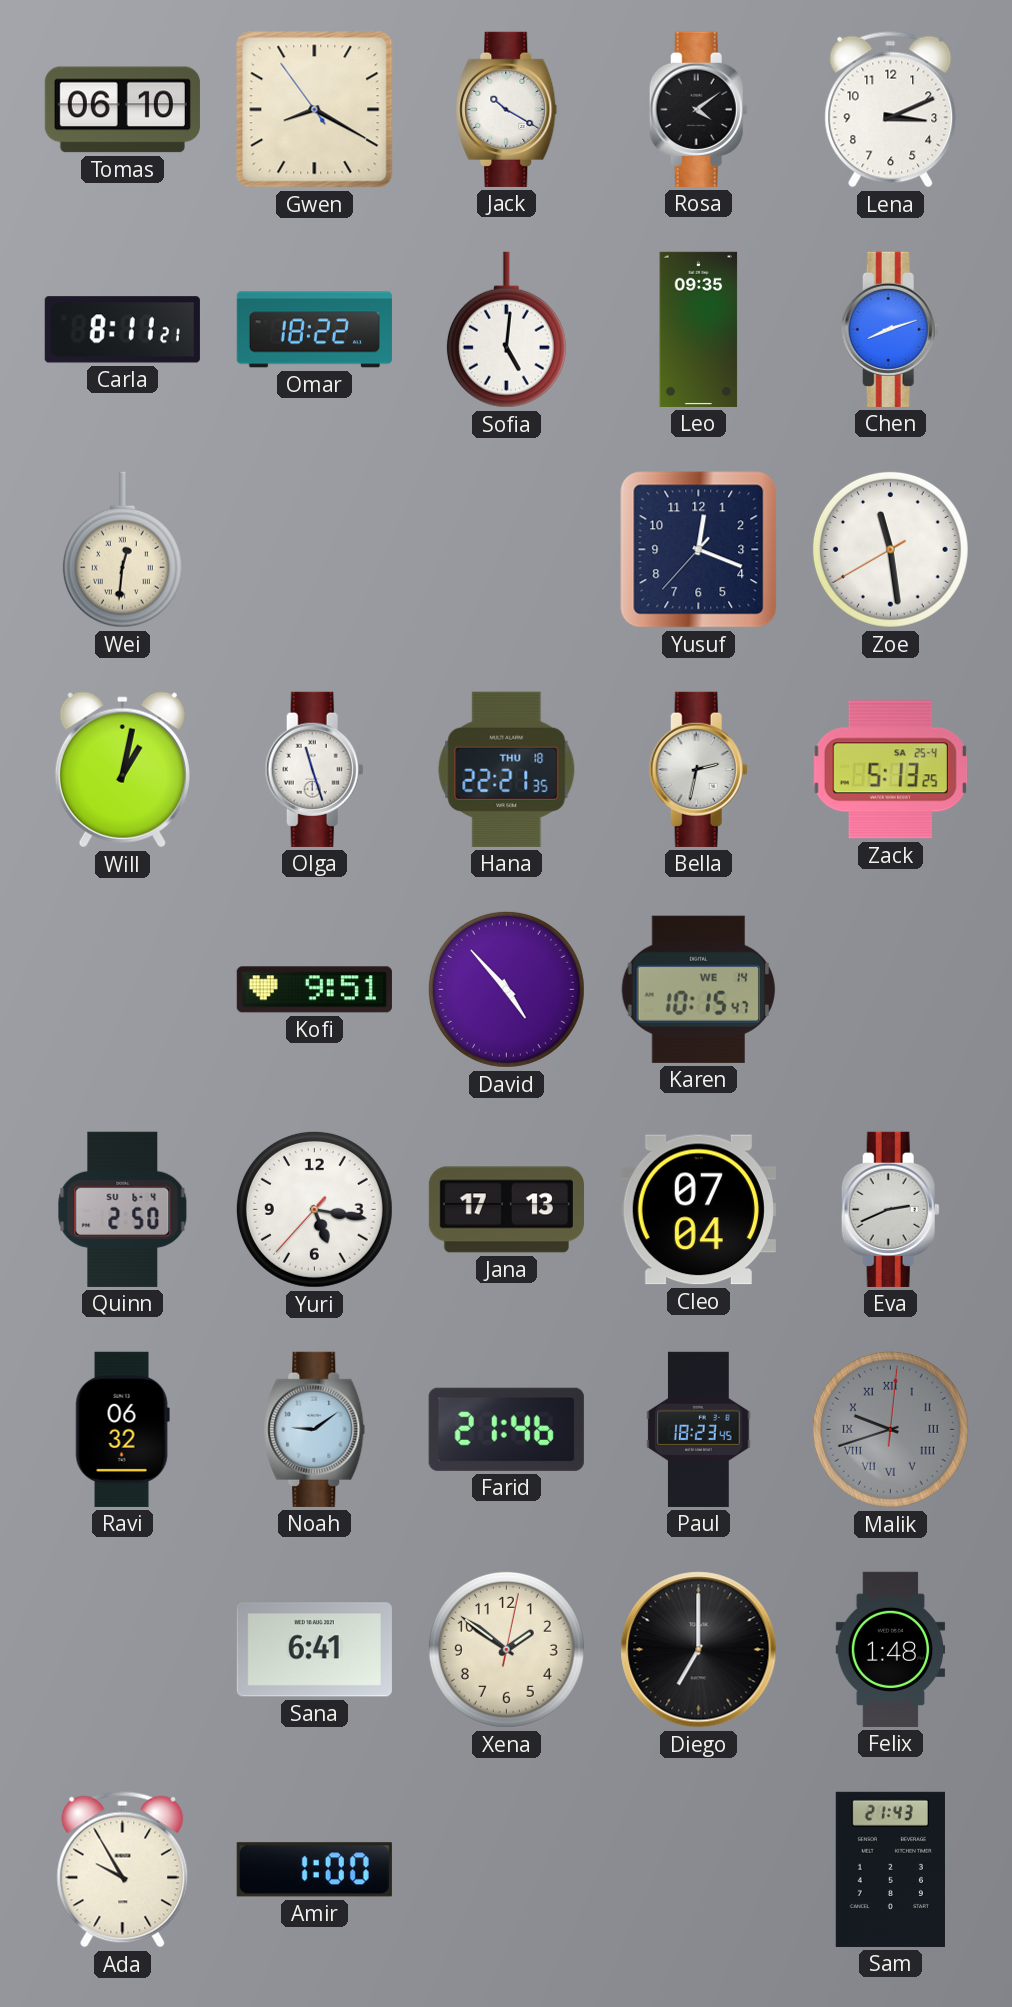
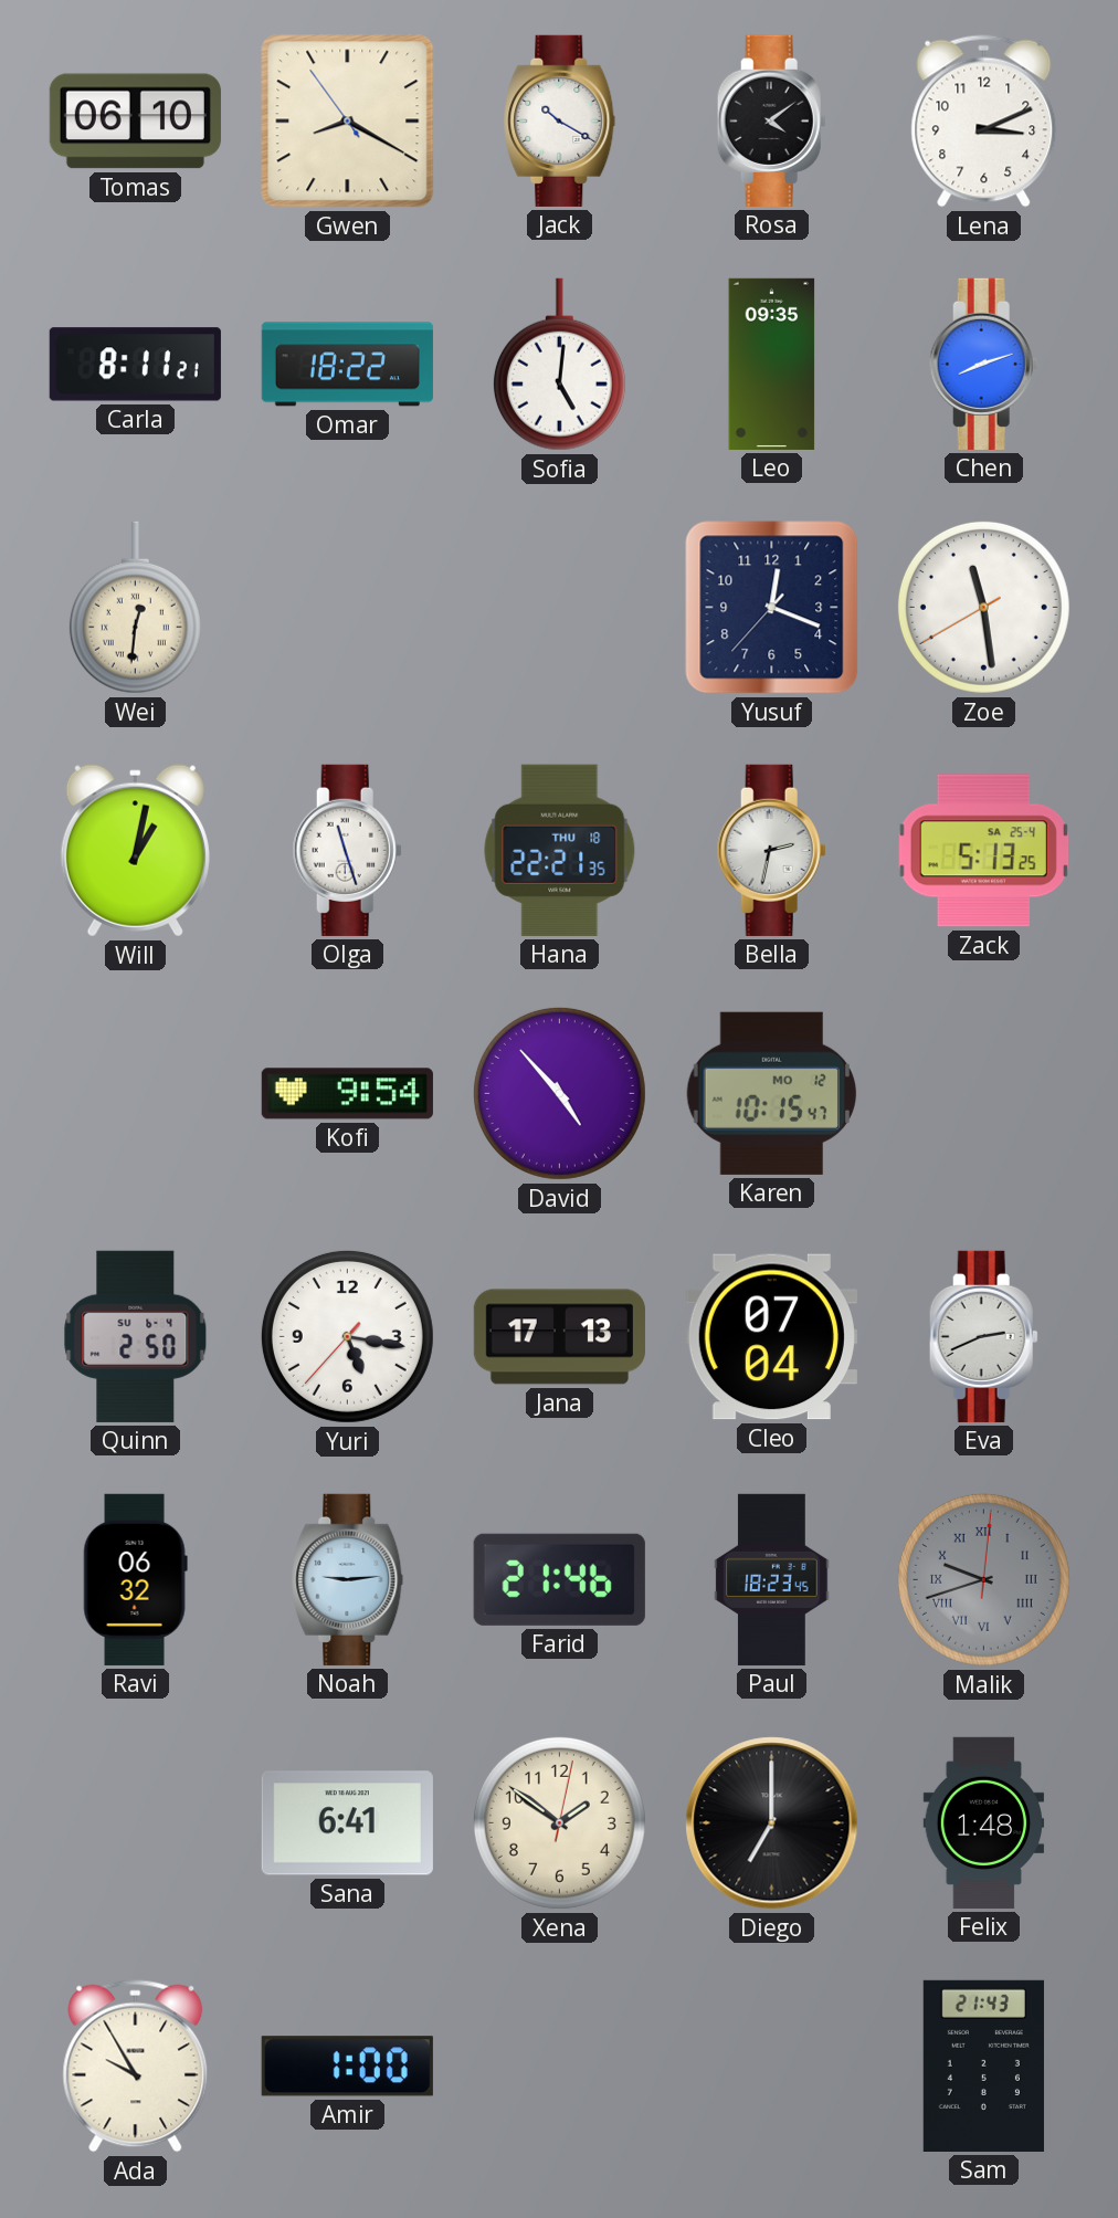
Kofi: 9:51 -> 9:54 (347, 1094)
Karen date: WE 14 -> MO 12 (771, 1093)
Noah: 9:09 -> 9:14 (348, 1579)
